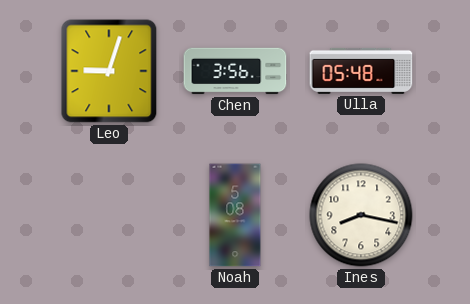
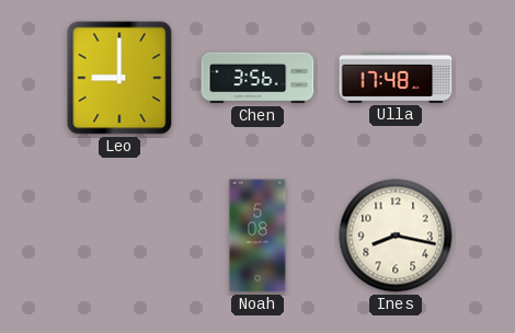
Leo: 9:03 -> 9:00 (119, 78)
Ulla: 05:48 -> 17:48 (396, 78)
